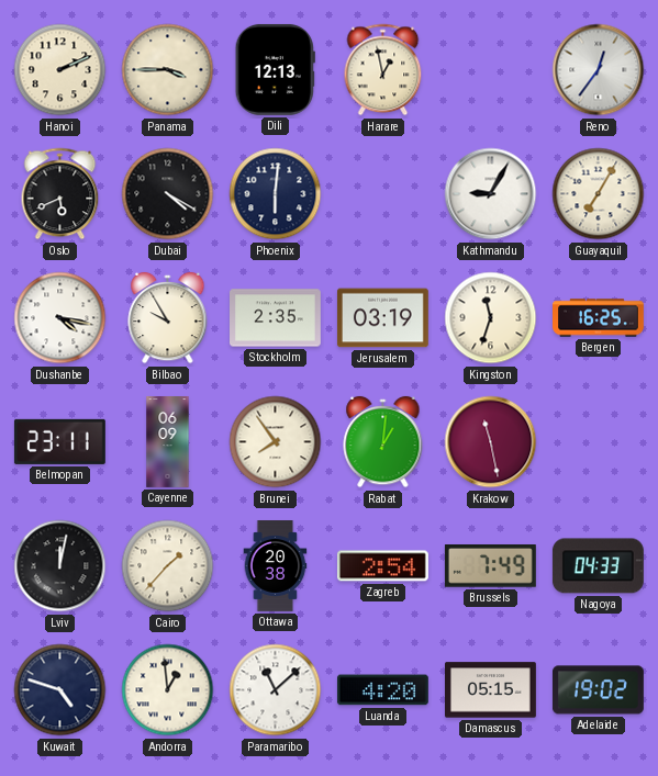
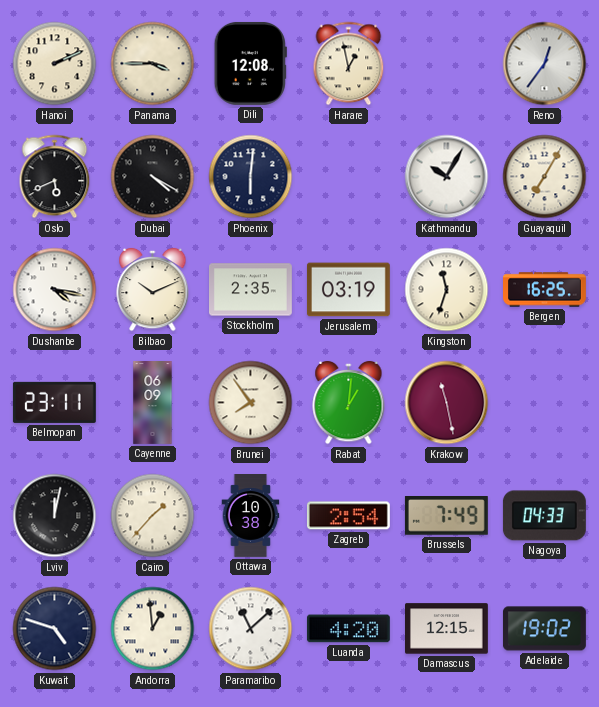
Dili: 12:13 -> 12:08 (250, 63)
Kathmandu: 9:05 -> 10:05 (447, 177)
Bilbao: 9:55 -> 10:11 (153, 290)
Ottawa: 20:38 -> 10:38 (251, 516)
Damascus: 05:15 -> 12:15 (447, 629)
